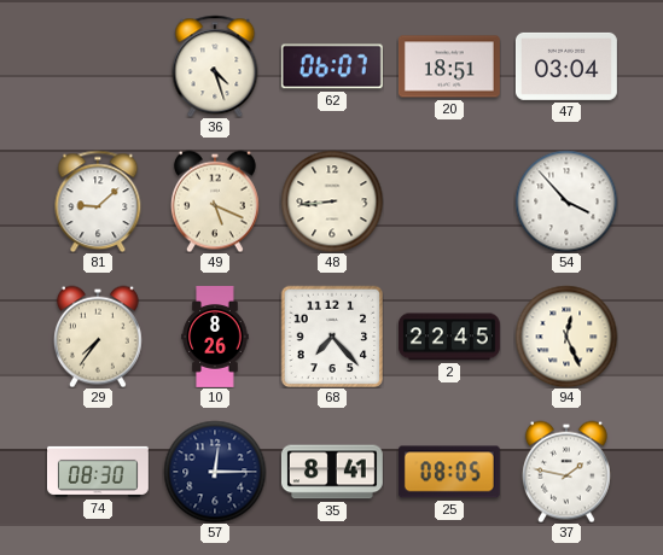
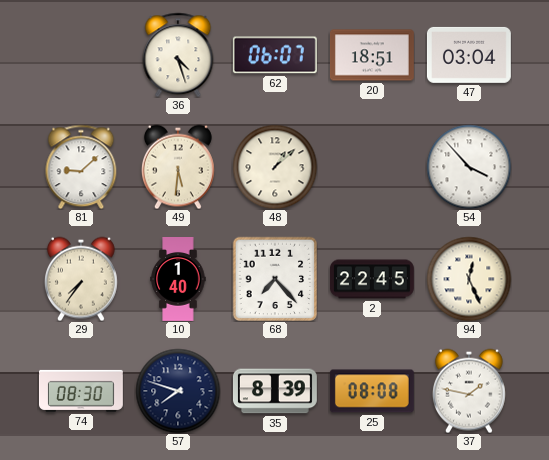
49: 5:19 -> 5:31 (178, 167)
48: 8:44 -> 1:08 (275, 167)
10: 8:26 -> 1:40 (178, 280)
57: 12:15 -> 7:48 (178, 391)
35: 8:41 -> 8:39 (275, 391)
25: 08:05 -> 08:08 (372, 391)
